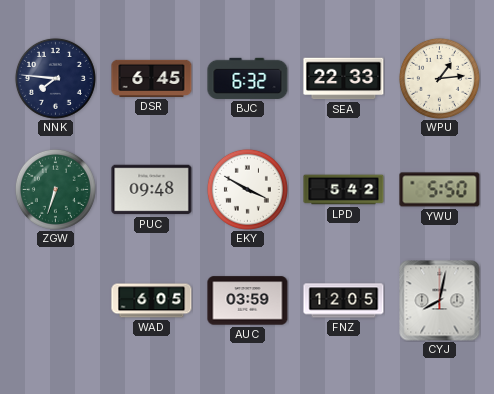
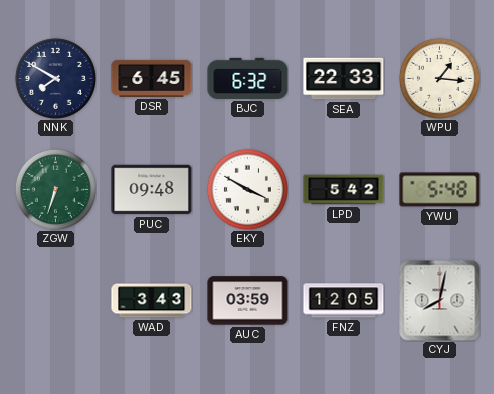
NNK: 7:46 -> 7:50 (55, 78)
WPU: 1:14 -> 1:16 (439, 78)
YWU: 5:50 -> 5:48 (440, 190)
WAD: 6:05 -> 3:43 (152, 301)
